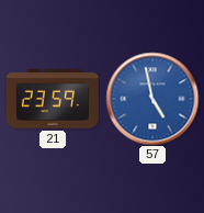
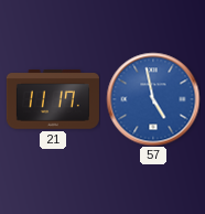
21: 23:59 -> 11:17 (53, 100)
